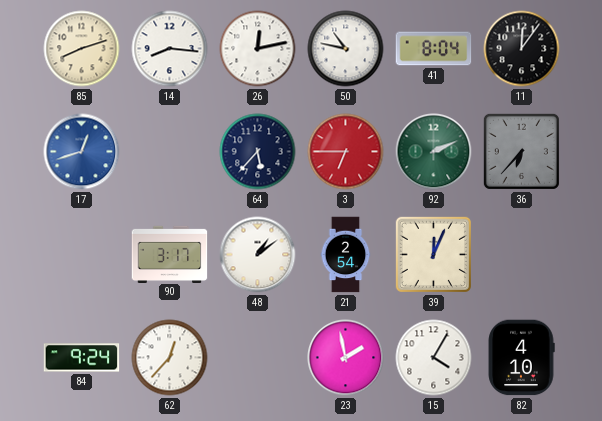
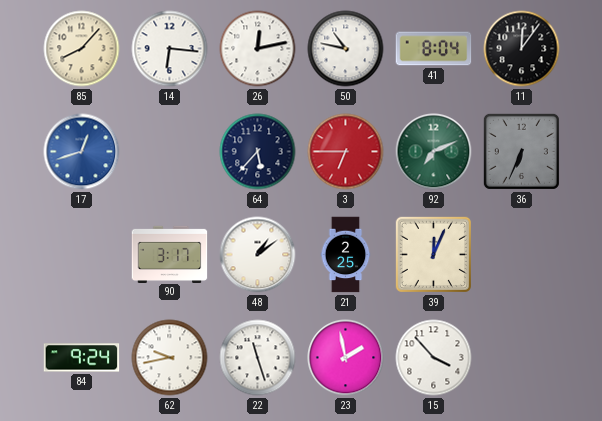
85: 8:12 -> 8:07 (82, 49)
14: 8:16 -> 6:16 (170, 49)
92: 2:11 -> 7:11 (434, 152)
36: 6:37 -> 6:34 (521, 151)
21: 2:54 -> 2:25 (346, 255)
62: 12:37 -> 9:43 (170, 358)
22: none -> 11:27 (258, 358)
15: 4:05 -> 3:53 (434, 358)
82: 4:10 -> none (521, 358)
